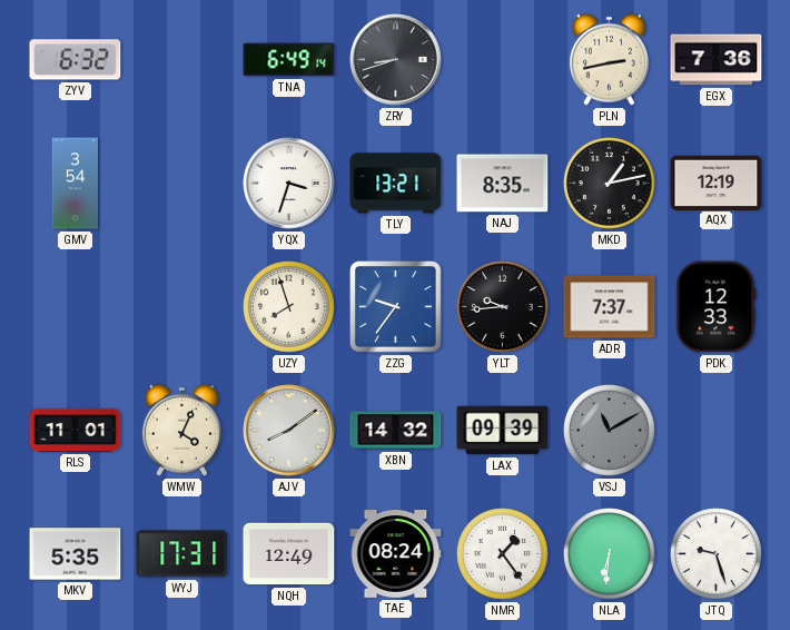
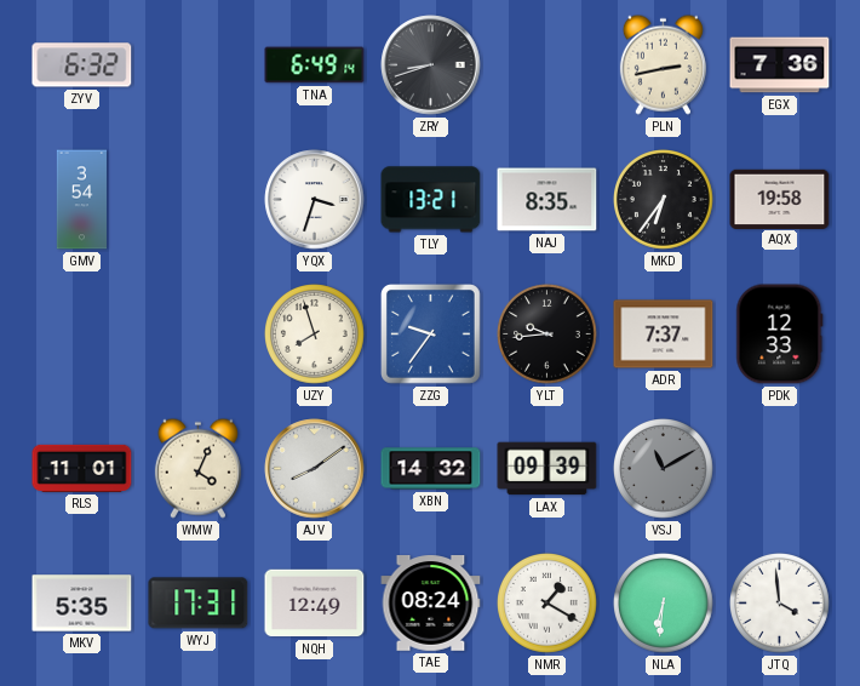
MKD: 1:13 -> 6:36 (664, 200)
AQX: 12:19 -> 19:58 (780, 199)
NMR: 1:24 -> 1:20 (547, 604)
JTQ: 9:27 -> 3:59 (780, 604)
